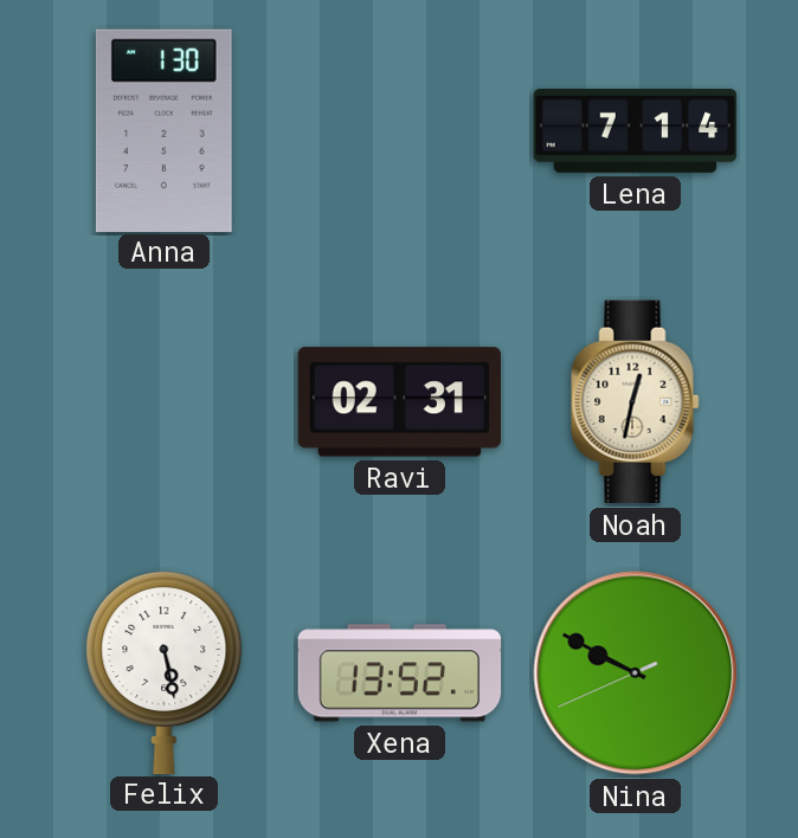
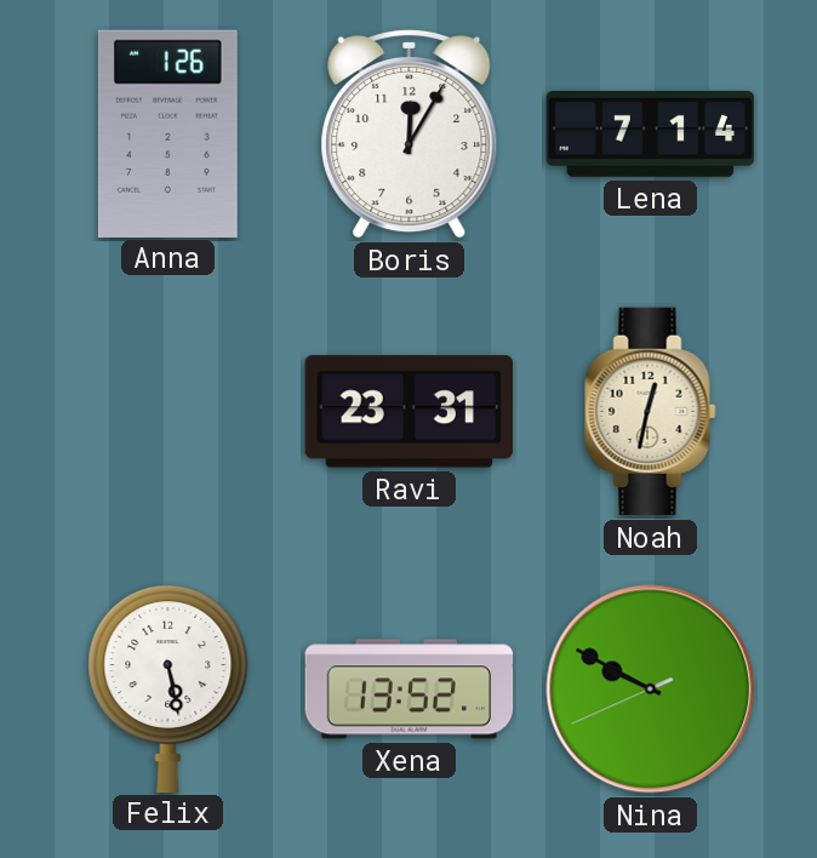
Anna: 1:30 -> 1:26 (167, 133)
Boris: none -> 12:05 (410, 133)
Ravi: 02:31 -> 23:31 (408, 412)
